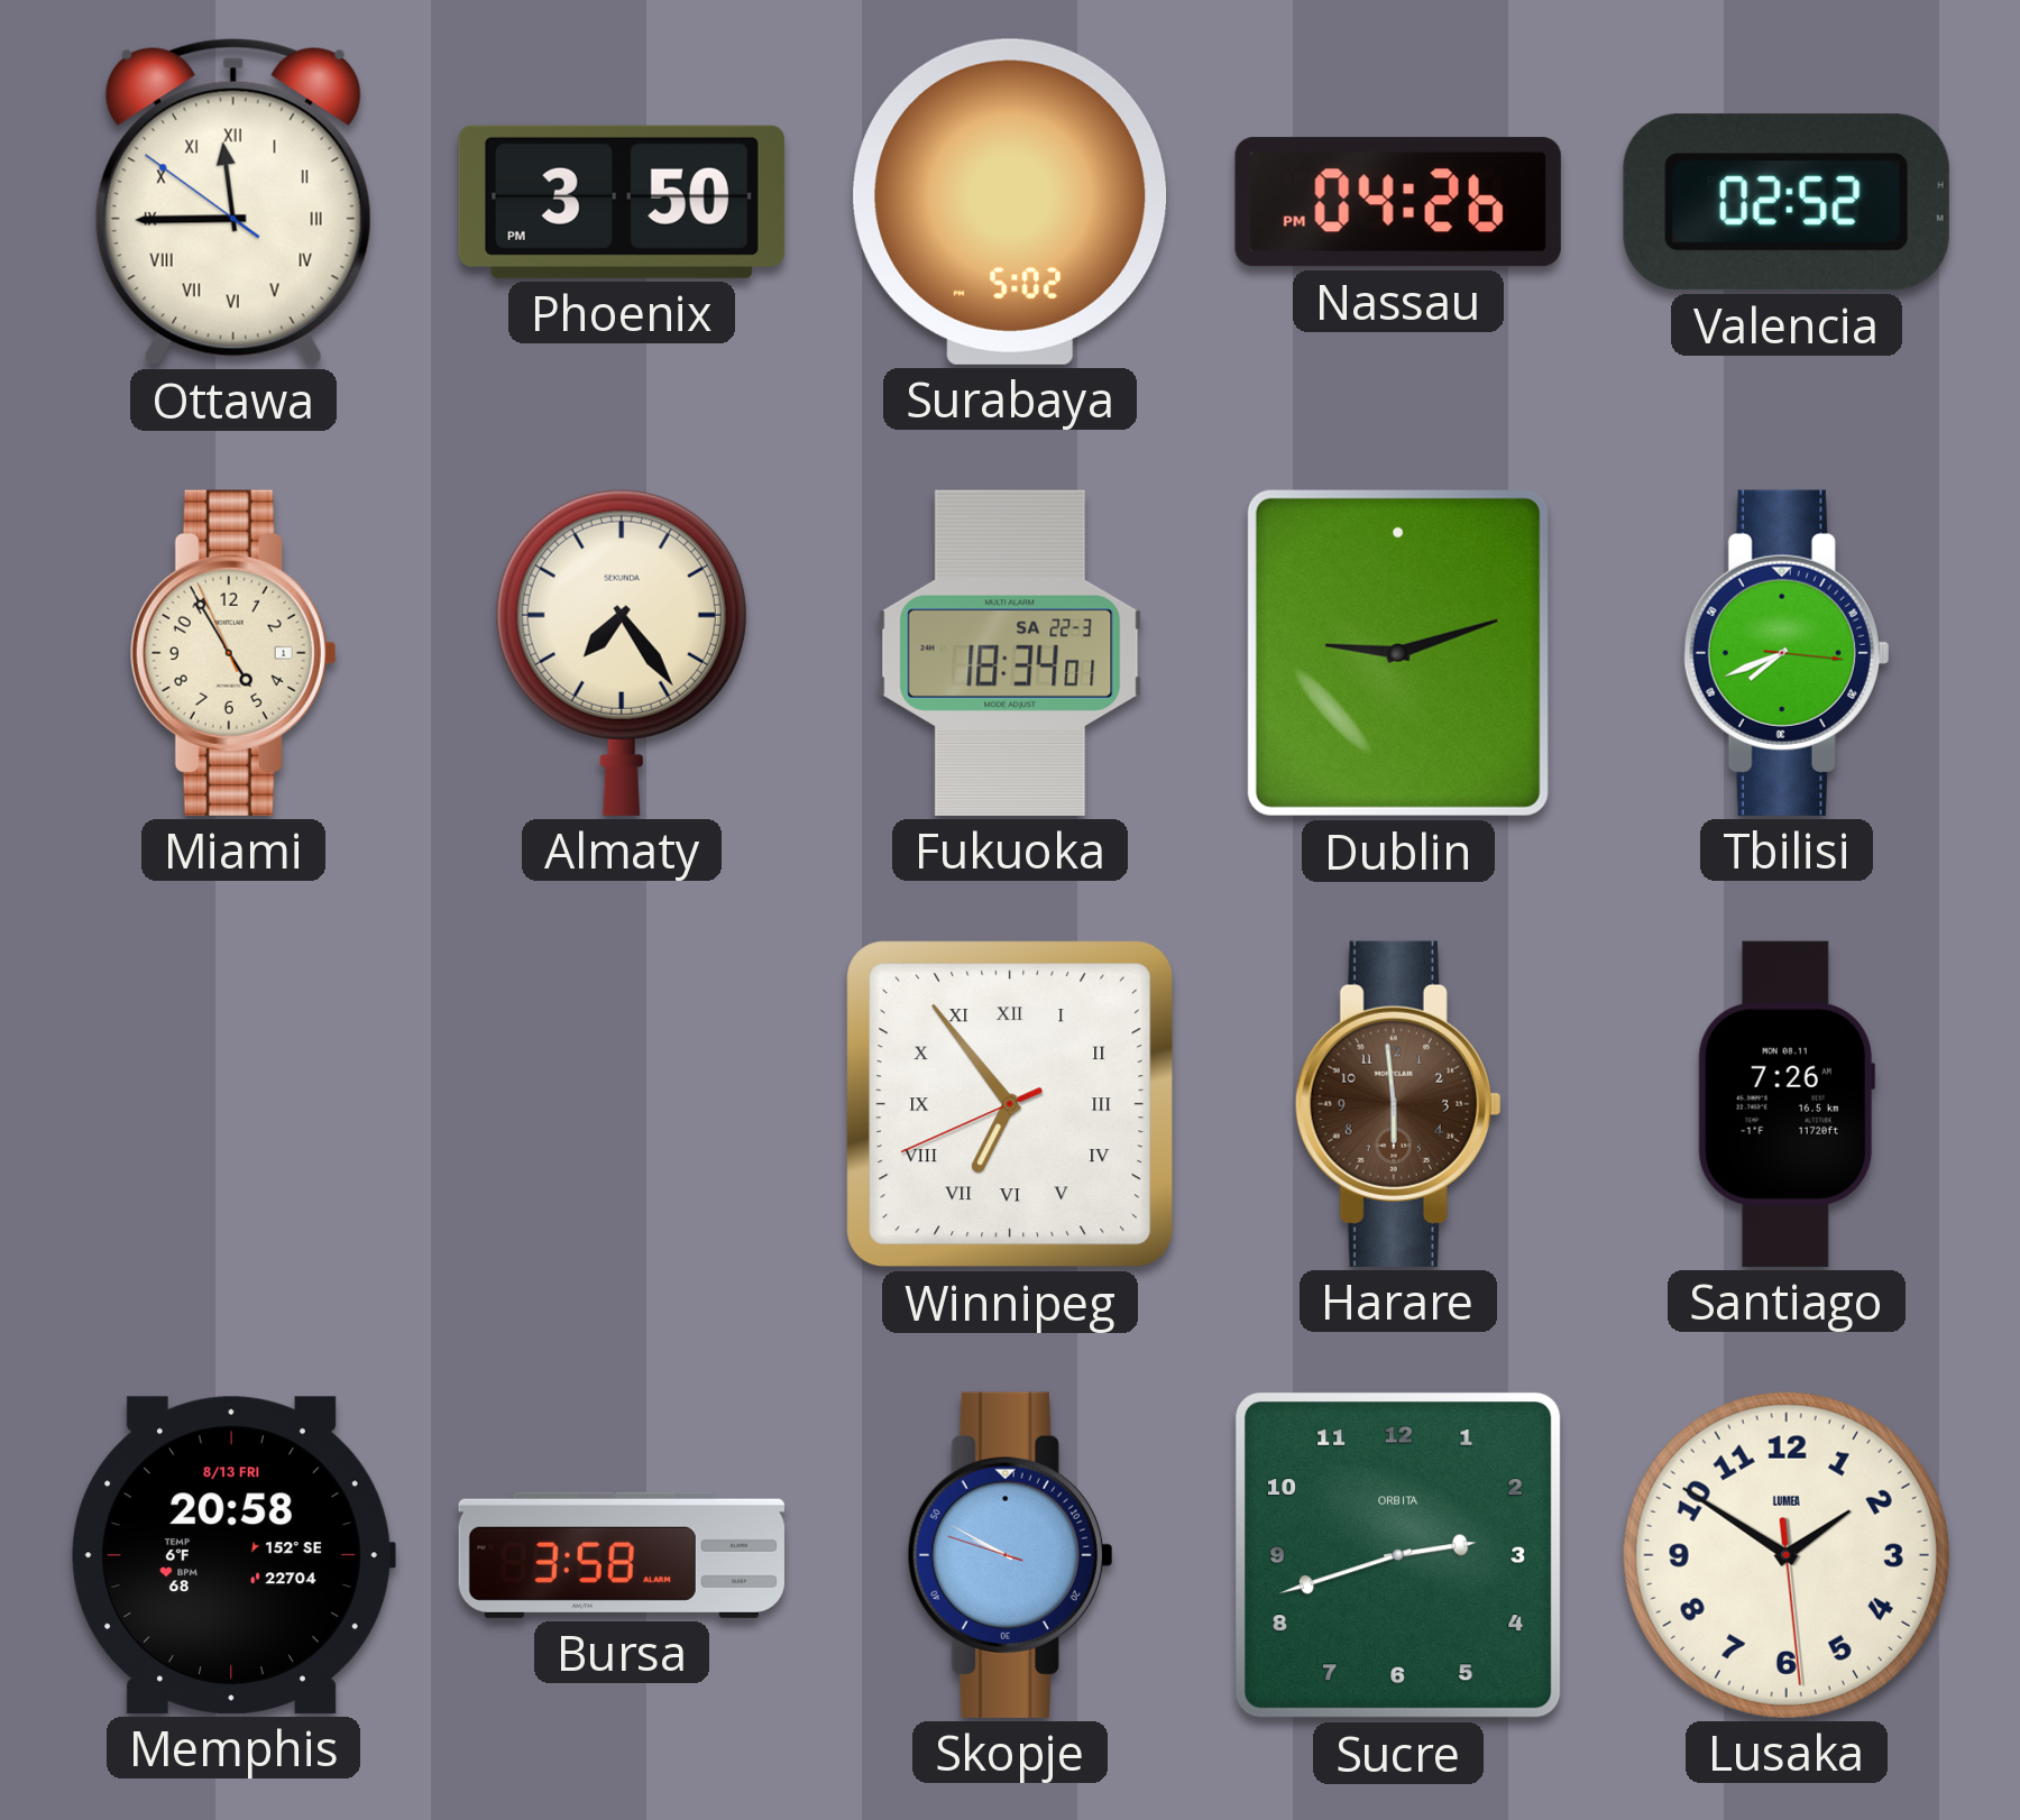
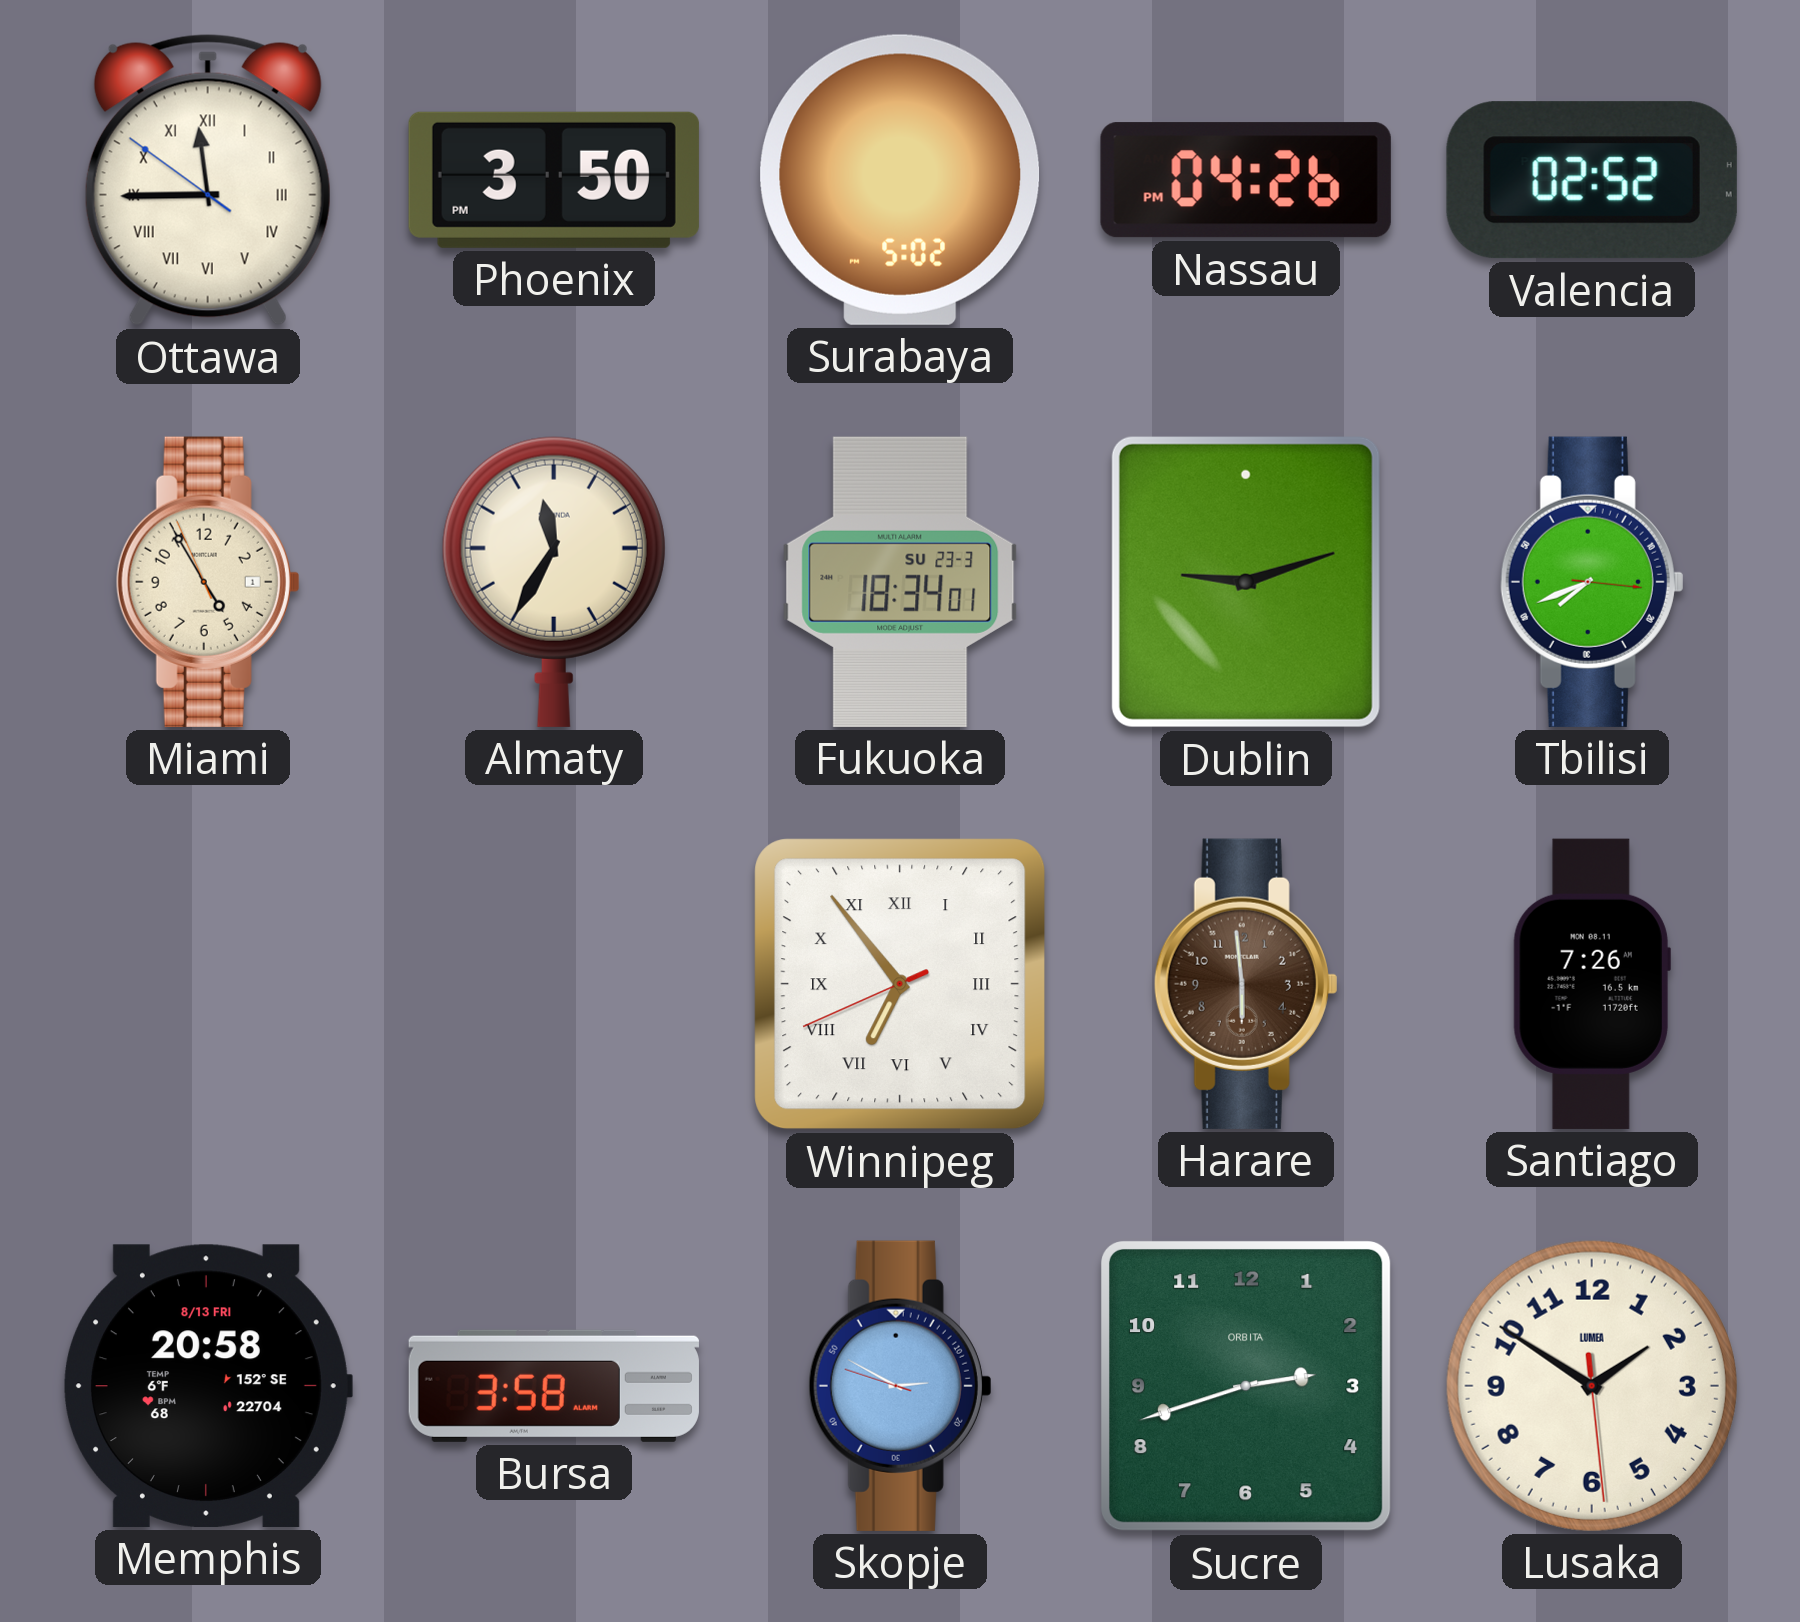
Almaty: 7:24 -> 11:35 (554, 582)
Fukuoka date: SA 22-3 -> SU 23-3 (900, 582)
Skopje: 9:49 -> 2:49 (900, 1386)
